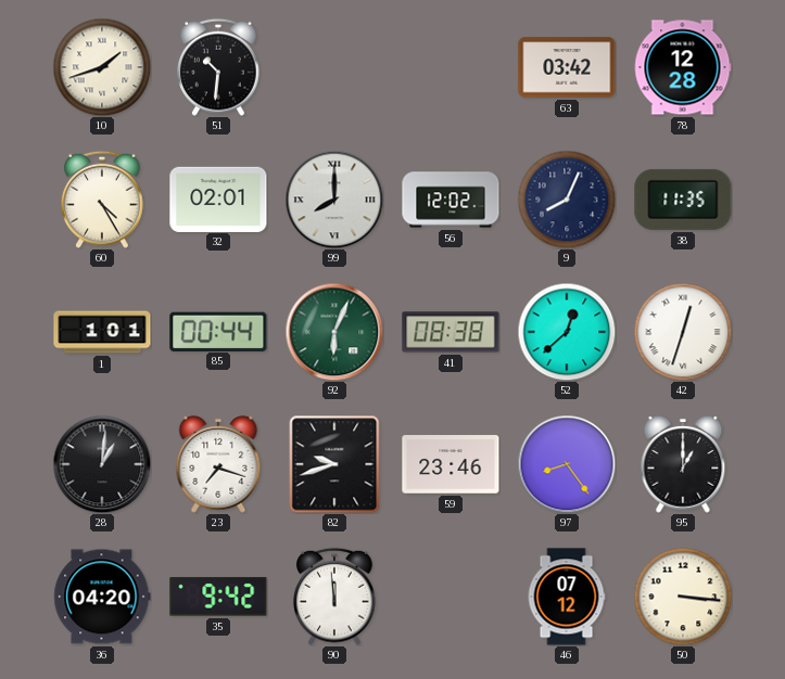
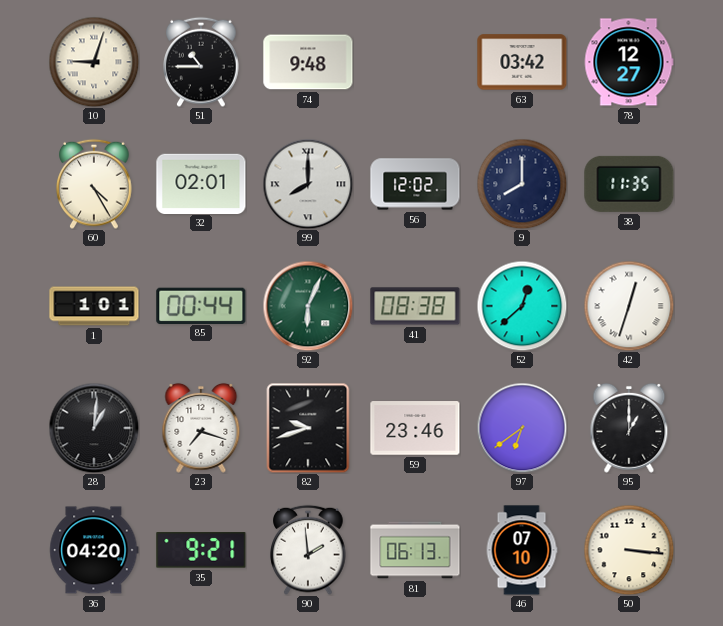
10: 1:42 -> 9:03 (94, 62)
51: 10:31 -> 10:45 (201, 62)
74: none -> 9:48 (308, 62)
78: 12:28 -> 12:27 (629, 62)
9: 8:04 -> 8:00 (522, 184)
97: 8:24 -> 6:39 (522, 428)
35: 9:42 -> 9:21 (201, 550)
90: 11:59 -> 1:59 (308, 550)
81: none -> 06:13 (415, 550)
46: 07:12 -> 07:10 (522, 550)
